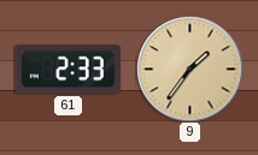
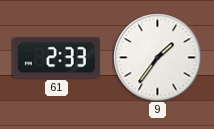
9 dial: champagne -> white (157, 57)
